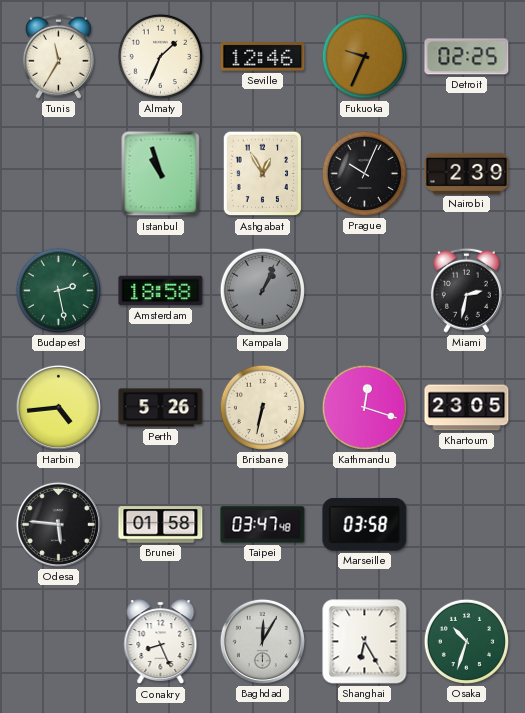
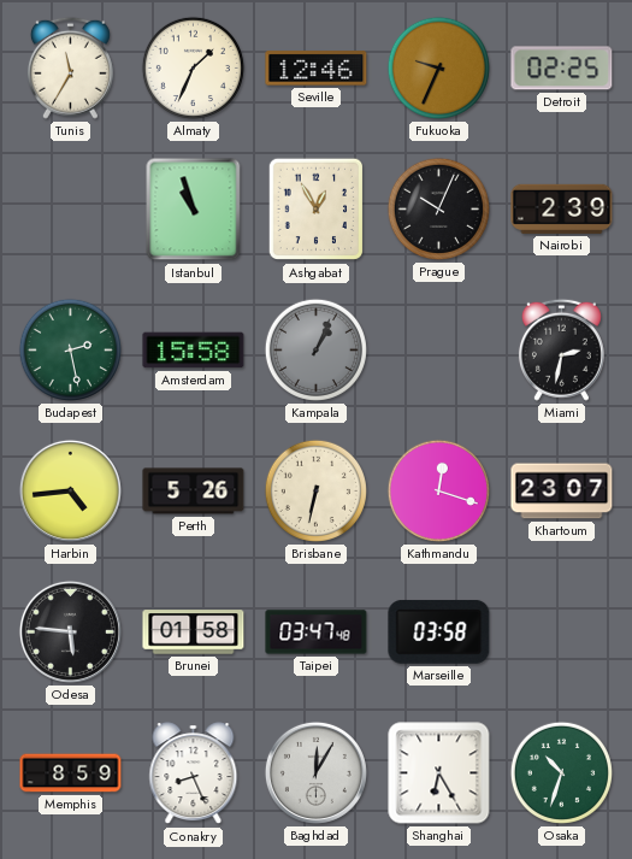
Amsterdam: 18:58 -> 15:58 (194, 351)
Khartoum: 23:05 -> 23:07 (562, 492)
Memphis: none -> 8:59 (71, 773)
